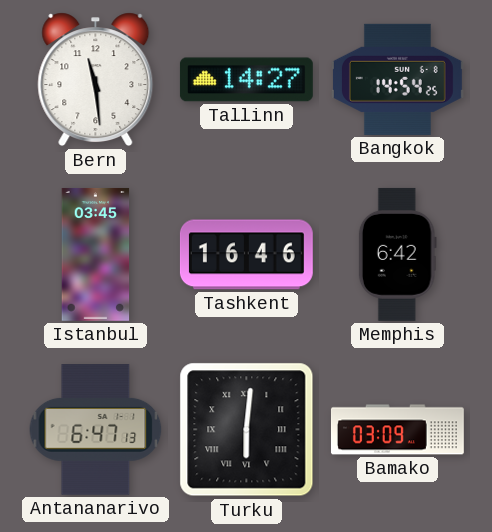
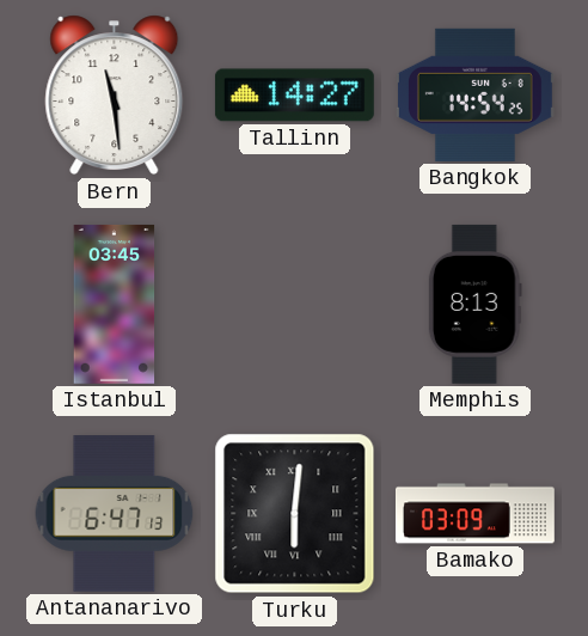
Tashkent: 16:46 -> none (246, 255)
Memphis: 6:42 -> 8:13 (474, 304)
